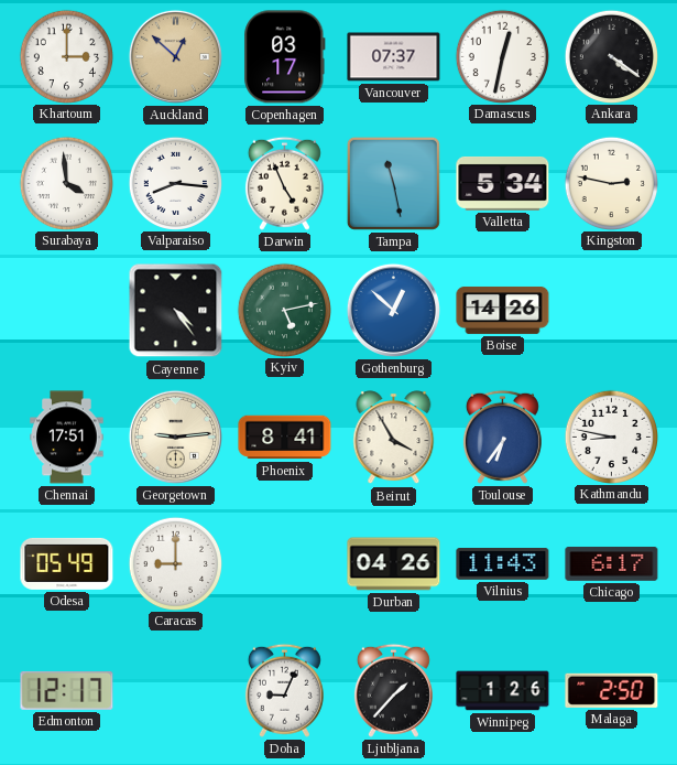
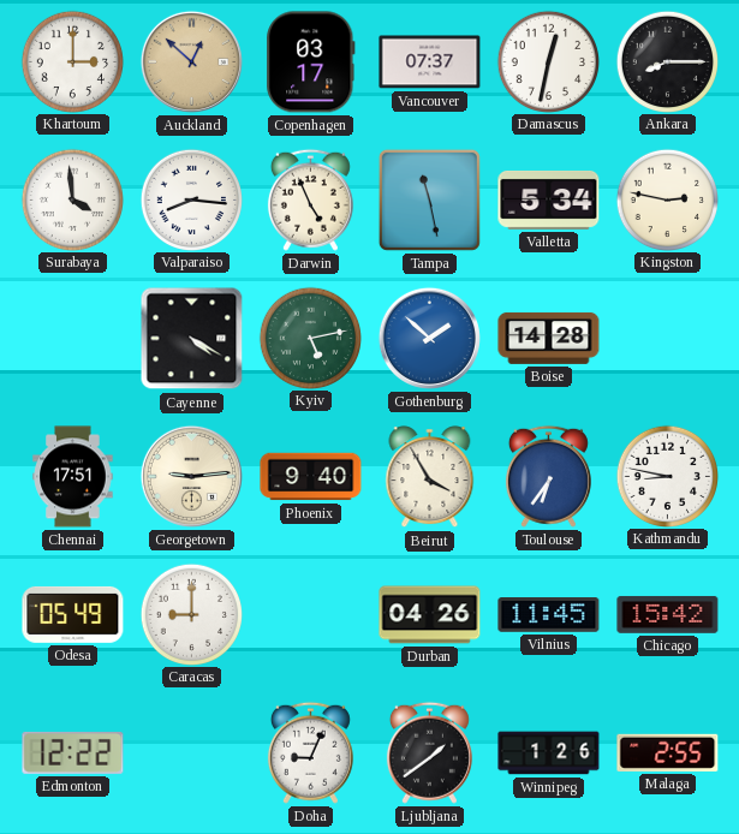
Ankara: 4:21 -> 8:15 (667, 61)
Cayenne: 4:24 -> 4:20 (192, 339)
Gothenburg: 12:52 -> 1:52 (429, 338)
Boise: 14:26 -> 14:28 (549, 338)
Phoenix: 8:41 -> 9:40 (311, 477)
Vilnius: 11:43 -> 11:45 (549, 615)
Chicago: 6:17 -> 15:42 (668, 615)
Edmonton: 12:17 -> 12:22 (73, 752)
Ljubljana: 1:37 -> 1:39 (429, 752)
Malaga: 2:50 -> 2:55 (668, 752)
